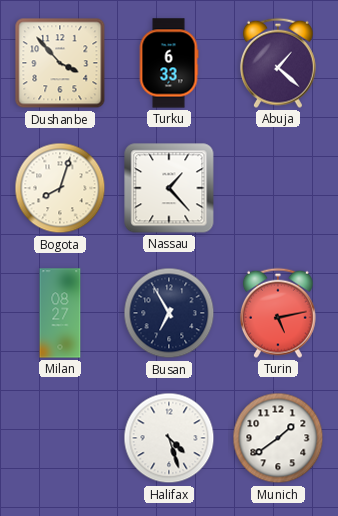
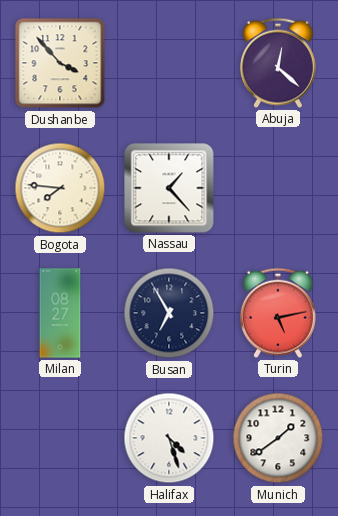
Turku: 6:33 -> none (169, 63)
Abuja: 1:22 -> 12:22 (278, 63)
Bogota: 8:03 -> 7:46 (60, 188)
